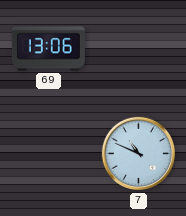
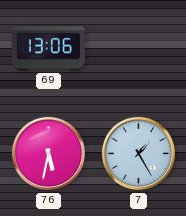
76: none -> 5:32 (48, 154)
7: 10:49 -> 1:25 (138, 154)
